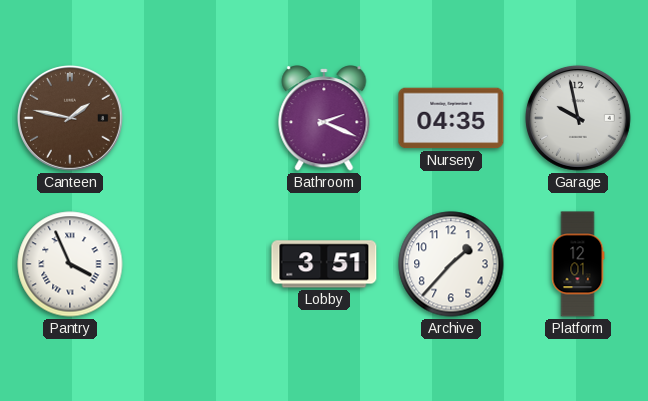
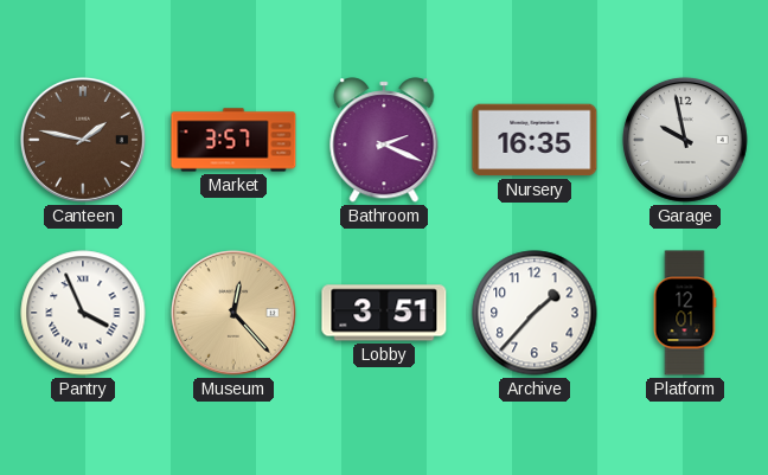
Market: none -> 3:57 (233, 140)
Nursery: 04:35 -> 16:35 (535, 140)
Museum: none -> 12:23 (233, 313)
